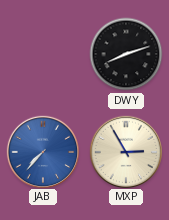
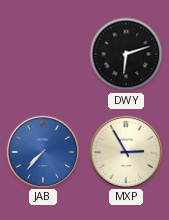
DWY: 8:12 -> 6:12 (126, 54)
